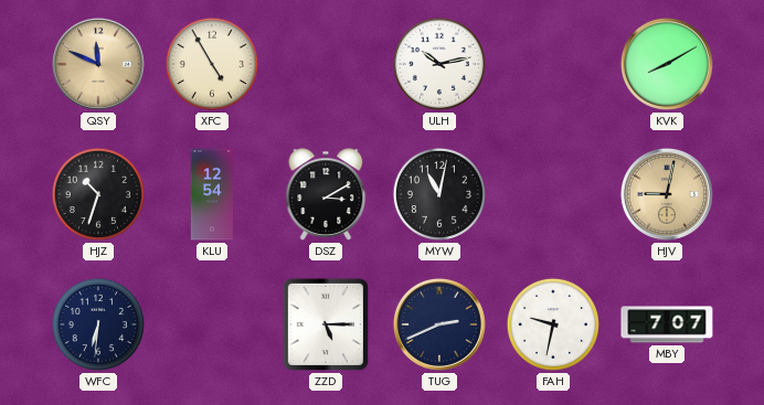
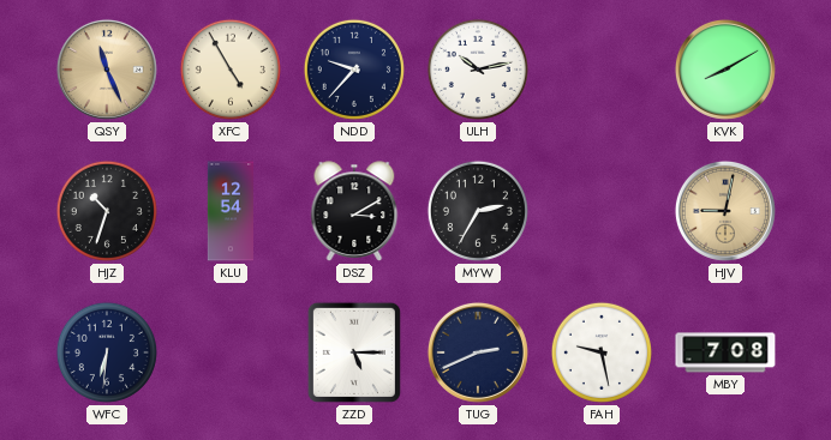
QSY: 11:49 -> 11:26 (107, 70)
NDD: none -> 9:37 (354, 70)
MYW: 11:02 -> 2:35 (478, 211)
FAH: 9:32 -> 9:28 (602, 352)
MBY: 7:07 -> 7:08 (725, 352)
